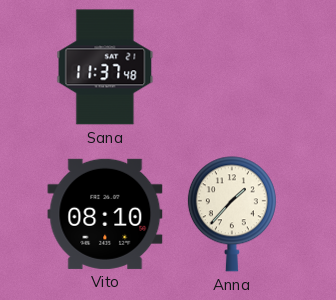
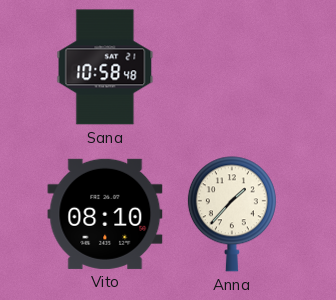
Sana: 11:37 -> 10:58 (105, 67)
